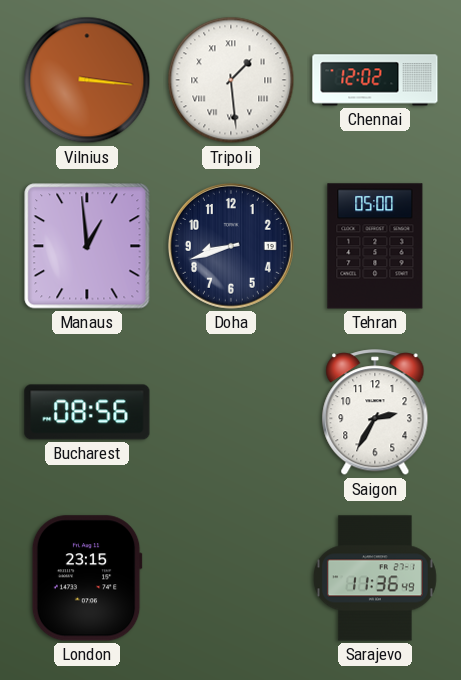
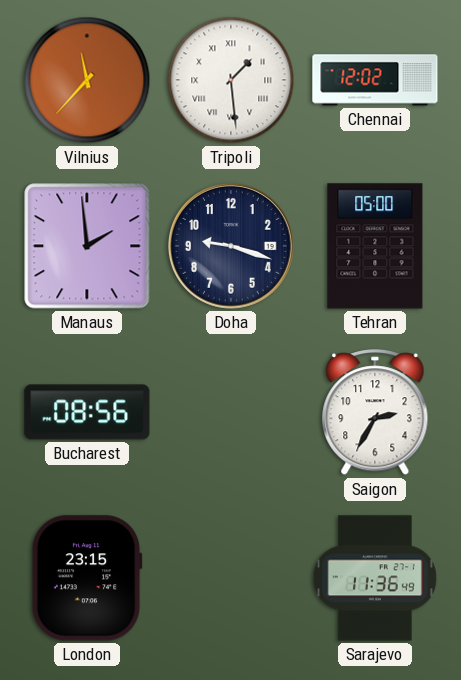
Vilnius: 3:16 -> 11:37 (87, 80)
Manaus: 12:59 -> 1:59 (87, 246)
Doha: 8:42 -> 9:18 (231, 246)
